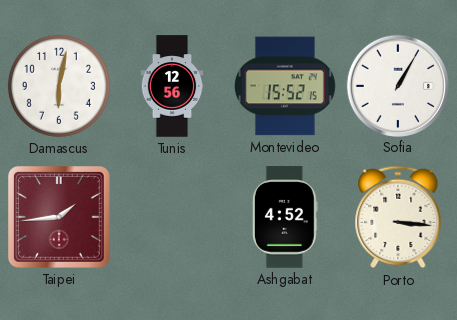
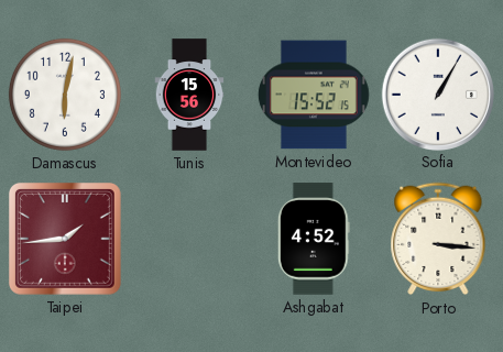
Tunis: 12:56 -> 15:56 (189, 95)
